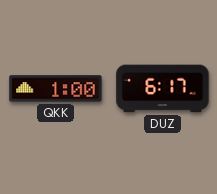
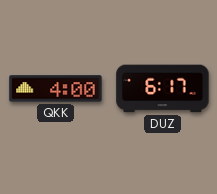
QKK: 1:00 -> 4:00 (56, 89)
